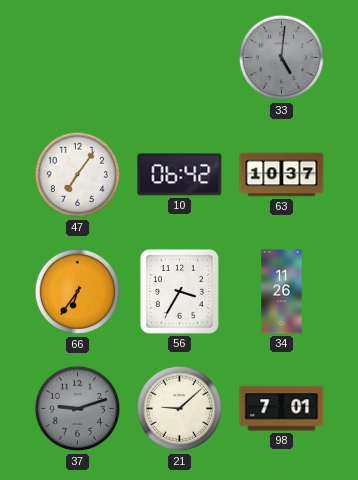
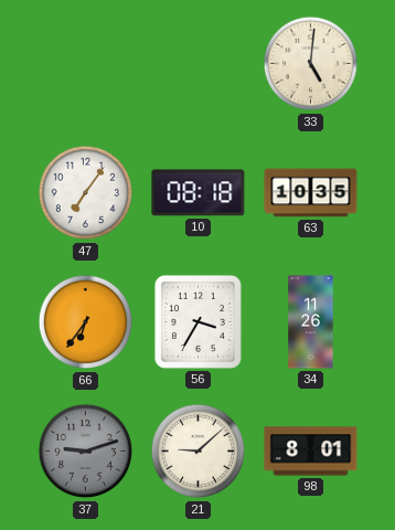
33 dial: grey -> cream (311, 64)
10: 06:42 -> 08:18 (199, 193)
63: 10:37 -> 10:35 (311, 193)
98: 7:01 -> 8:01 (311, 452)
